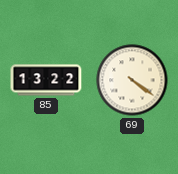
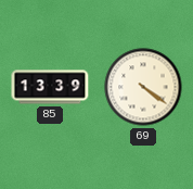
85: 13:22 -> 13:39 (50, 87)
